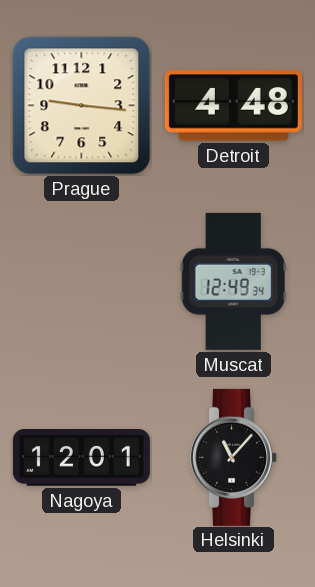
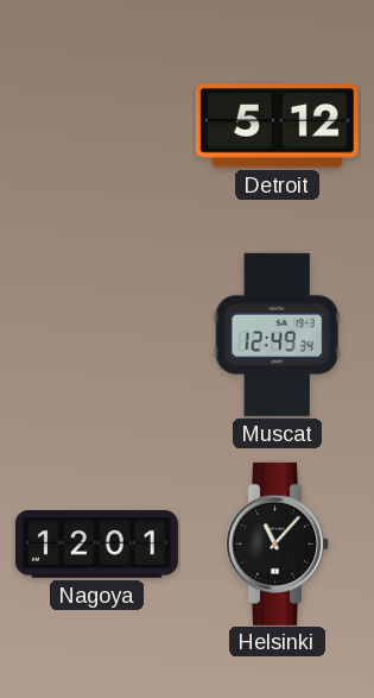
Prague: 9:16 -> none (82, 106)
Detroit: 4:48 -> 5:12 (277, 126)
